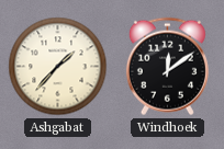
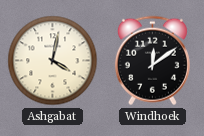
Ashgabat: 1:37 -> 4:02 (53, 61)
